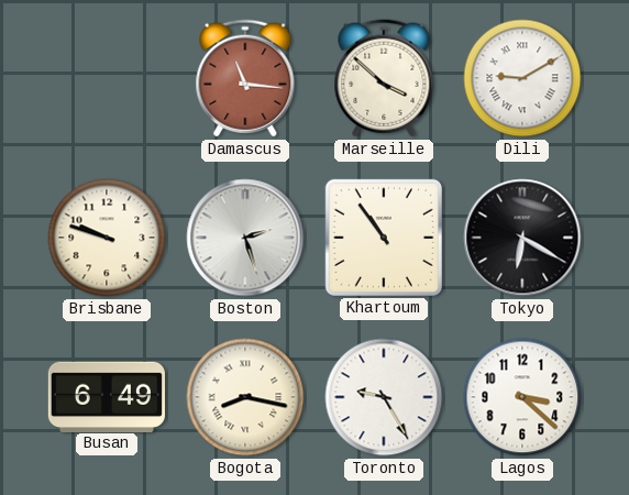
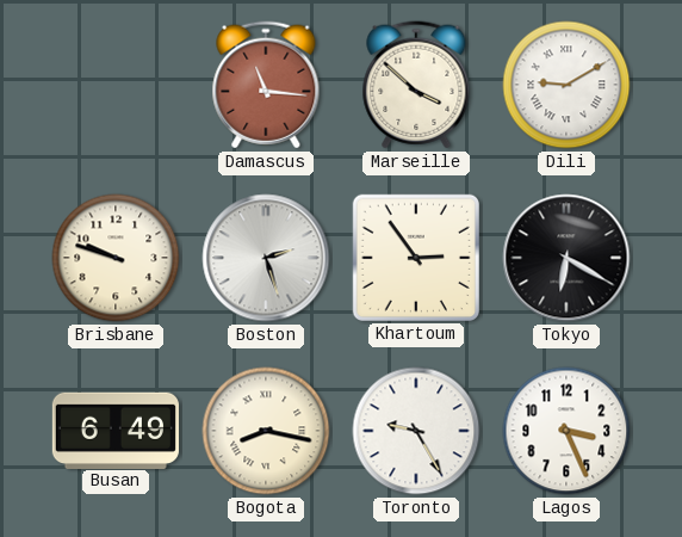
Khartoum: 10:54 -> 2:54 (416, 258)
Lagos: 3:22 -> 3:26 (566, 431)
